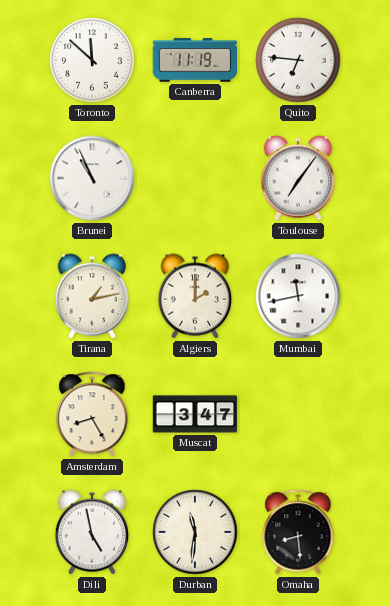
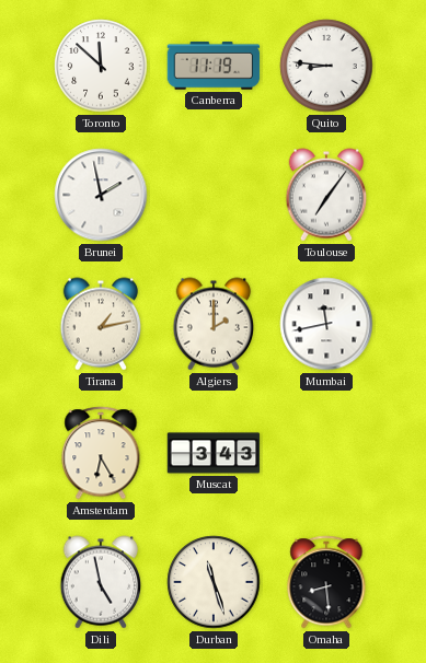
Quito: 6:46 -> 8:46 (326, 66)
Brunei: 10:56 -> 1:58 (101, 195)
Amsterdam: 8:25 -> 6:25 (101, 453)
Muscat: 3:47 -> 3:43 (214, 453)
Durban: 11:31 -> 11:27 (214, 582)
